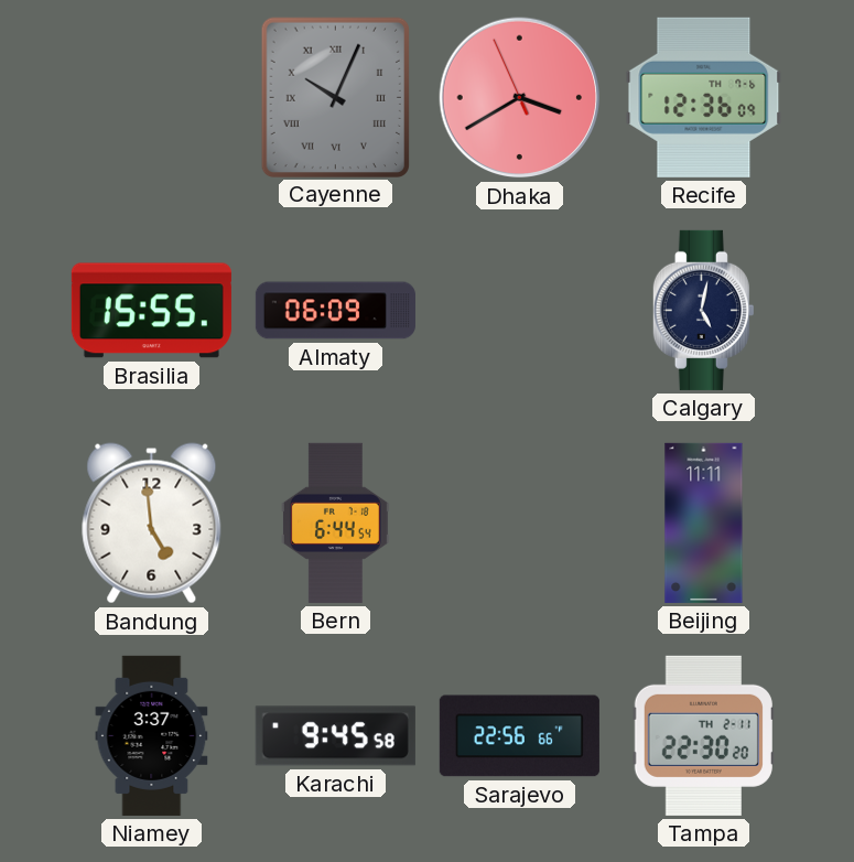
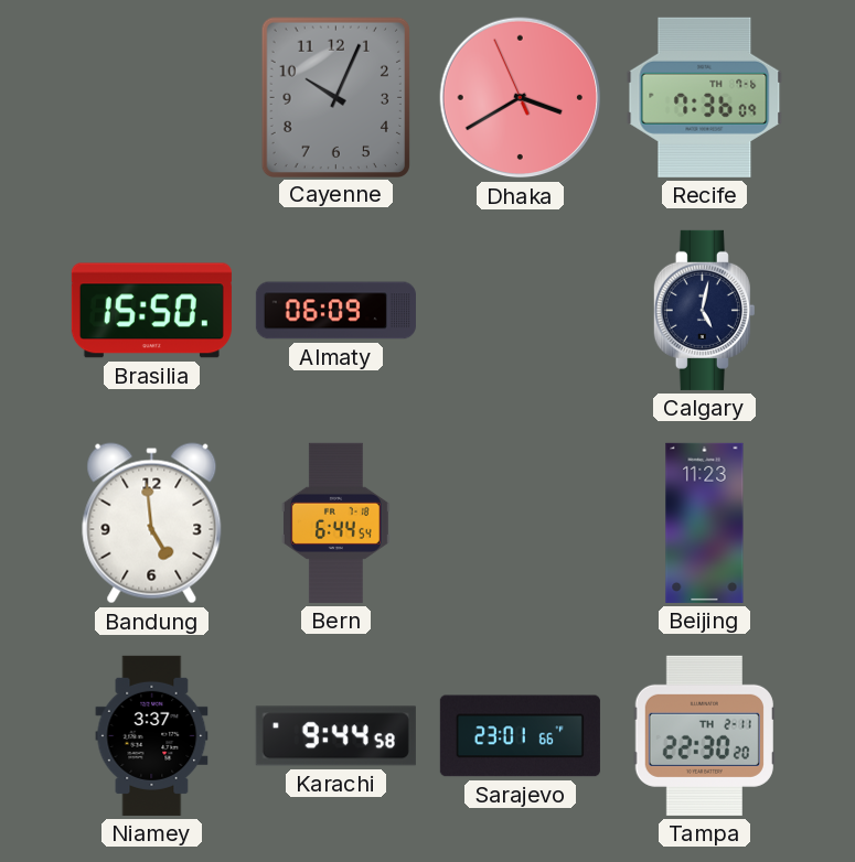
Cayenne numerals: Roman -> Arabic (335, 97)
Recife: 12:36 -> 7:36 (705, 97)
Brasilia: 15:55 -> 15:50 (151, 311)
Beijing: 11:11 -> 11:23 (705, 522)
Karachi: 9:45 -> 9:44 (335, 736)
Sarajevo: 22:56 -> 23:01 (520, 736)
